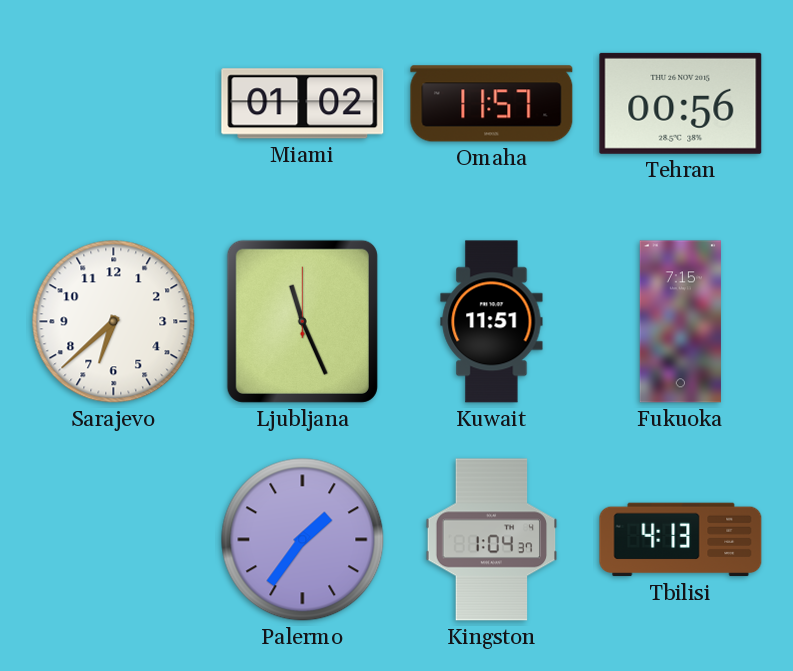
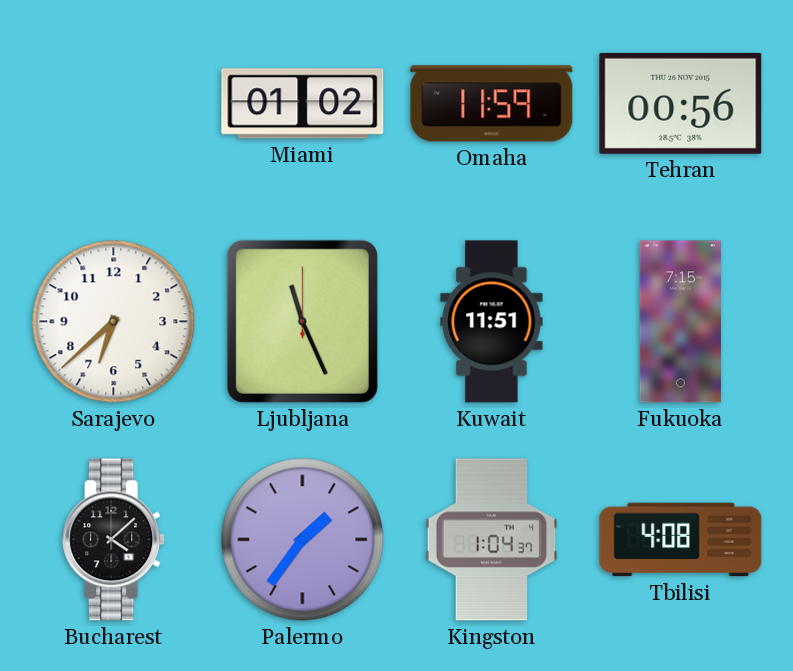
Omaha: 11:57 -> 11:59 (492, 104)
Bucharest: none -> 4:08 (114, 540)
Tbilisi: 4:13 -> 4:08 (681, 540)
